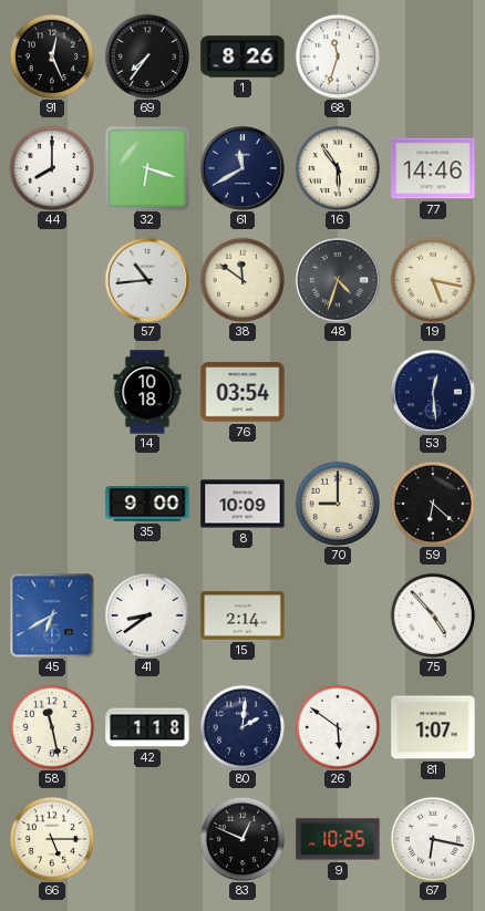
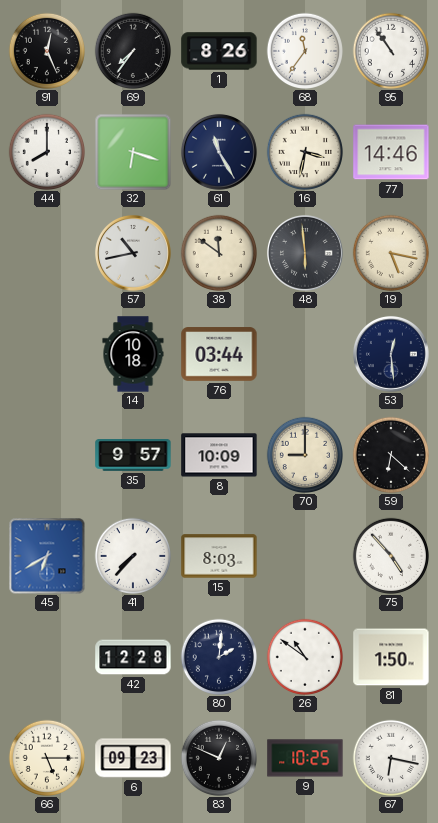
68: 11:33 -> 11:36 (304, 50)
95: none -> 10:54 (390, 50)
61: 11:40 -> 11:25 (219, 152)
16: 5:54 -> 3:32 (304, 151)
57: 10:44 -> 10:43 (133, 253)
48: 4:33 -> 5:59 (305, 253)
76: 03:54 -> 03:44 (219, 354)
35: 9:00 -> 9:57 (133, 456)
41: 8:39 -> 7:37 (132, 555)
15: 2:14 -> 8:03 (219, 556)
58: 11:28 -> none (51, 726)
42: 1:18 -> 12:28 (133, 657)
26: 5:51 -> 10:51 (304, 656)
81: 1:07 -> 1:50 (391, 657)
6: none -> 09:23 (133, 758)
